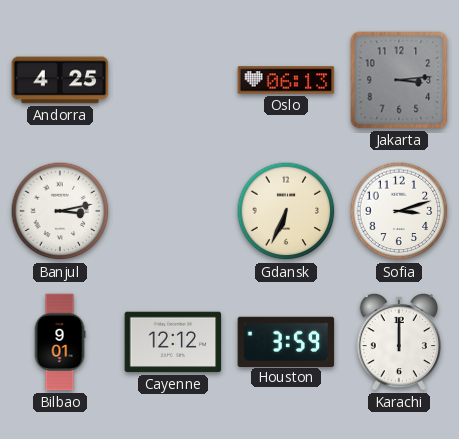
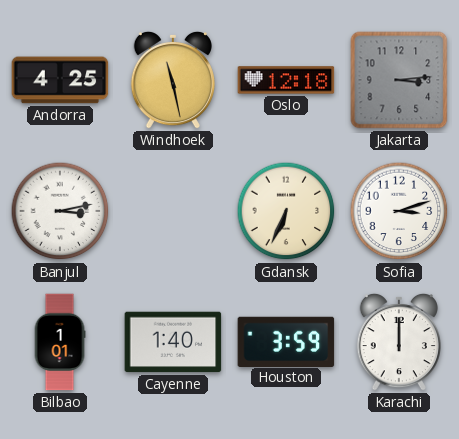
Windhoek: none -> 11:28 (173, 80)
Oslo: 06:13 -> 12:18 (286, 80)
Bilbao: 9:01 -> 1:01 (60, 342)
Cayenne: 12:12 -> 1:40 (173, 342)
